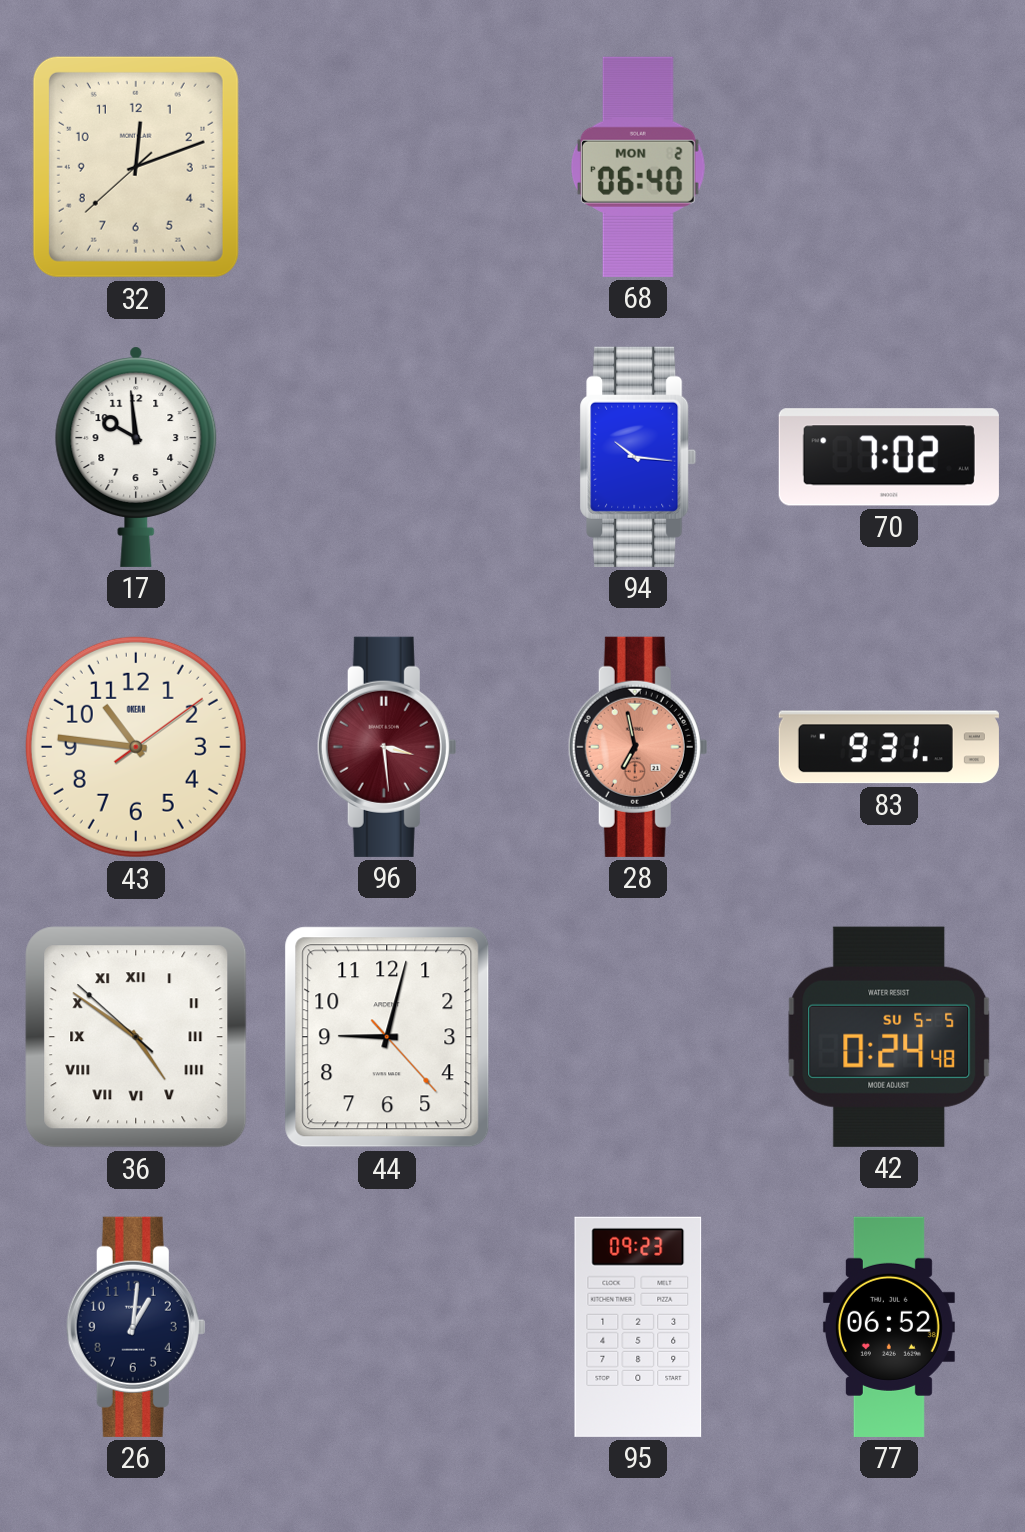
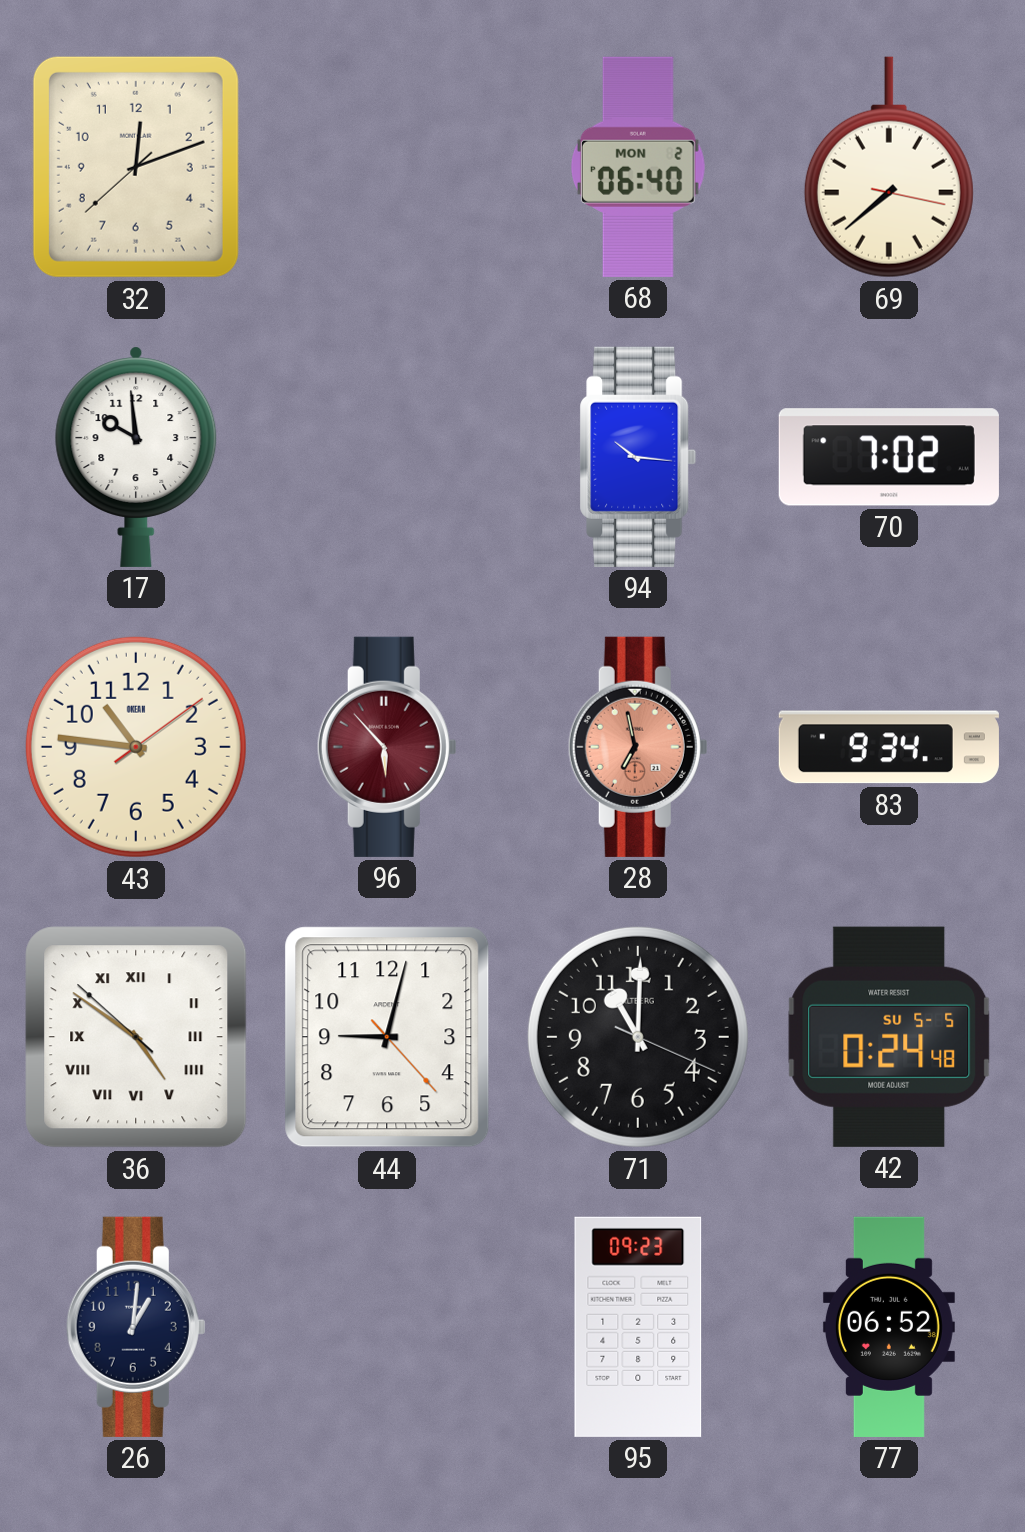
69: none -> 7:38 (889, 167)
96: 3:29 -> 5:53 (387, 747)
83: 9:31 -> 9:34 (889, 747)
71: none -> 11:00 (638, 1037)
